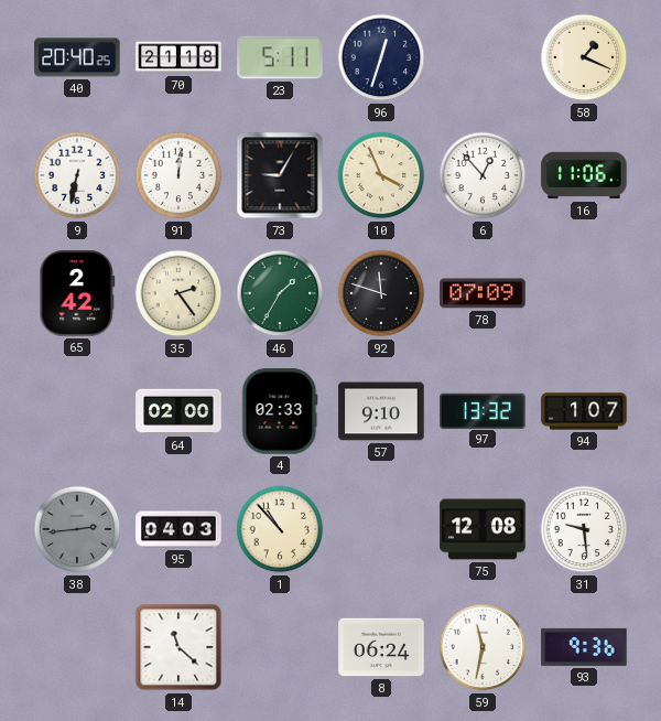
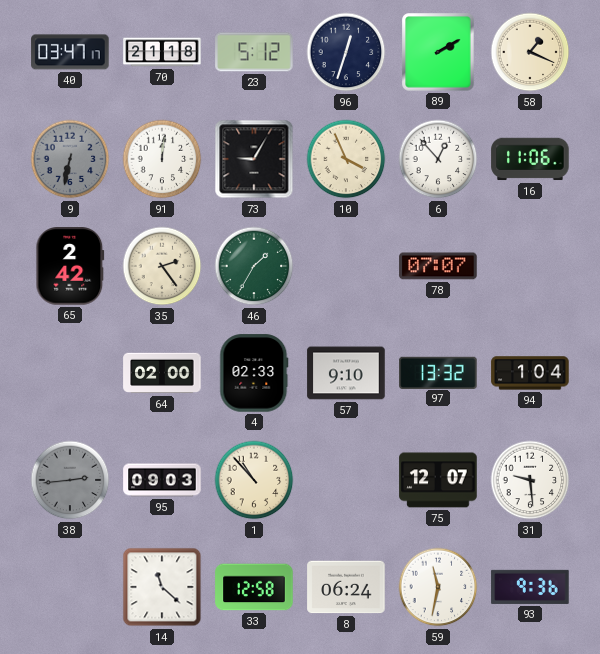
40: 20:40 -> 03:47 (70, 52)
23: 5:11 -> 5:12 (254, 52)
89: none -> 2:10 (438, 52)
9 dial: white -> grey (70, 159)
92: 11:48 -> none (381, 293)
78: 07:09 -> 07:07 (438, 266)
94: 1:07 -> 1:04 (530, 373)
95: 04:03 -> 09:03 (162, 480)
75: 12:08 -> 12:07 (438, 480)
33: none -> 12:58 (254, 587)
